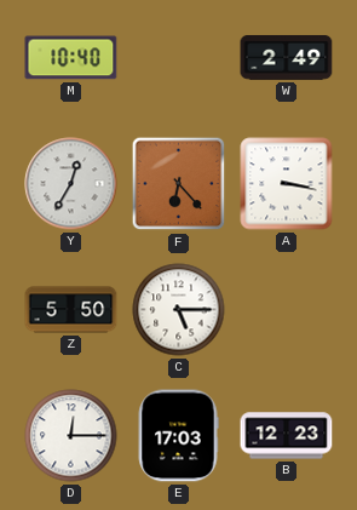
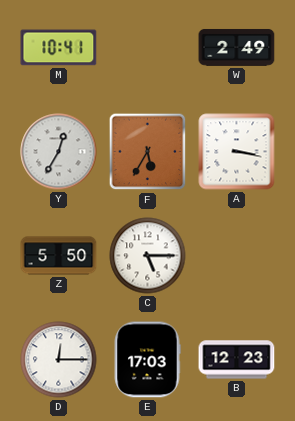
M: 10:40 -> 10:41 (59, 48)
F: 6:23 -> 5:35 (148, 152)
